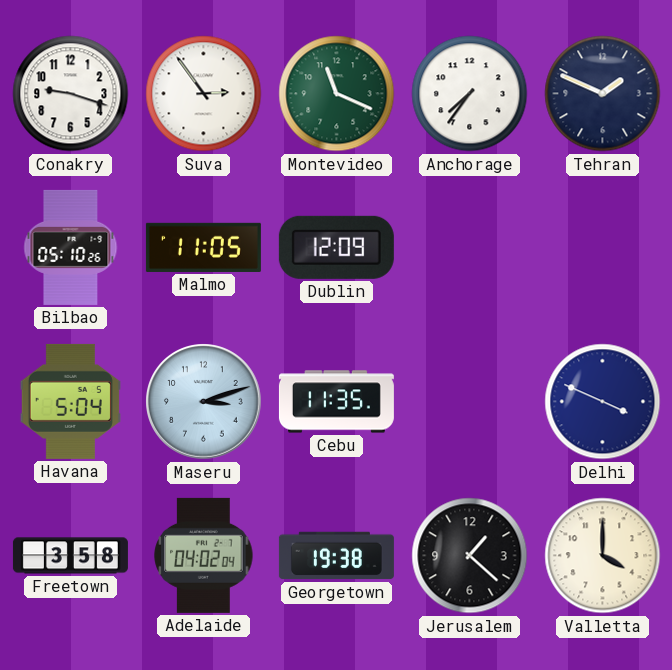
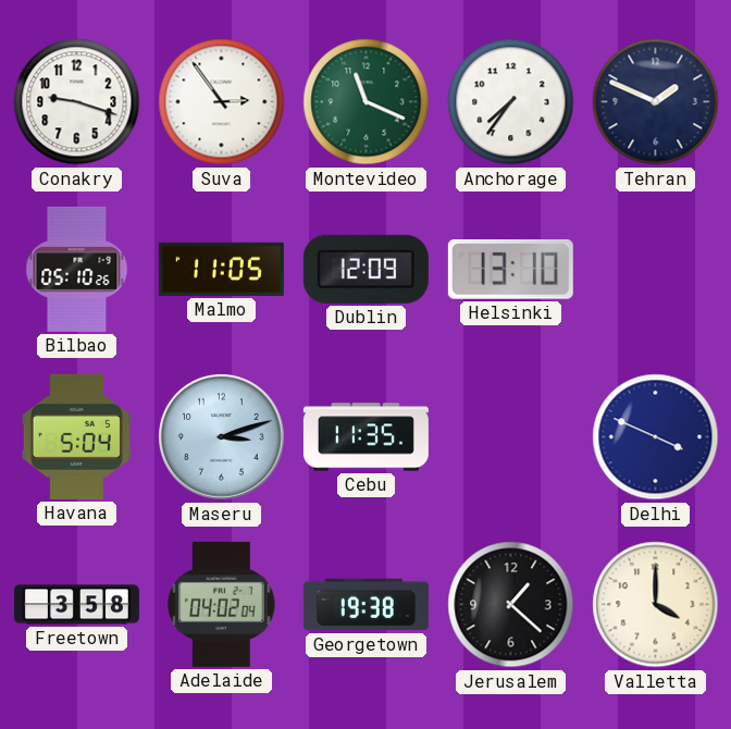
Helsinki: none -> 13:10 (510, 269)
